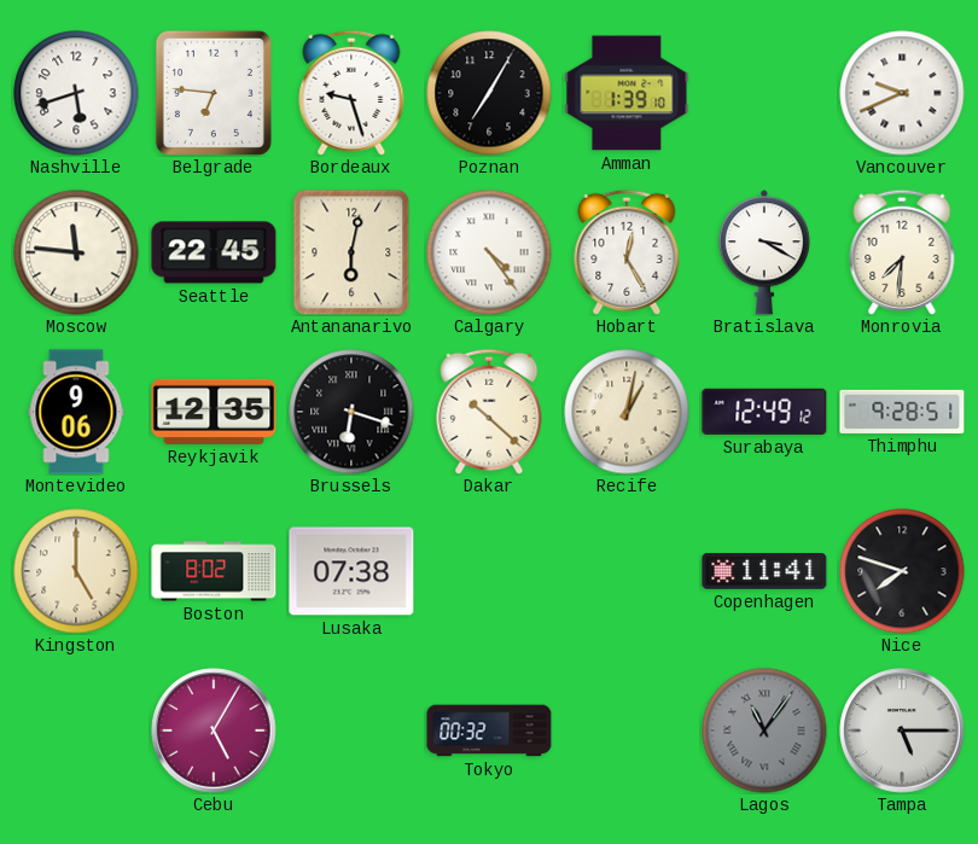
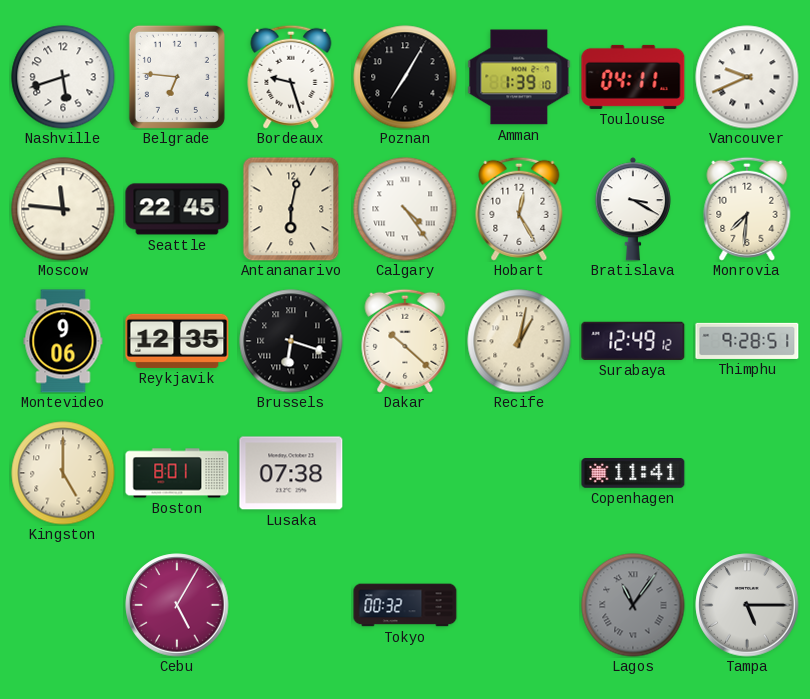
Toulouse: none -> 04:11 (633, 77)
Boston: 8:02 -> 8:01 (177, 473)
Nice: 7:48 -> none (902, 571)
